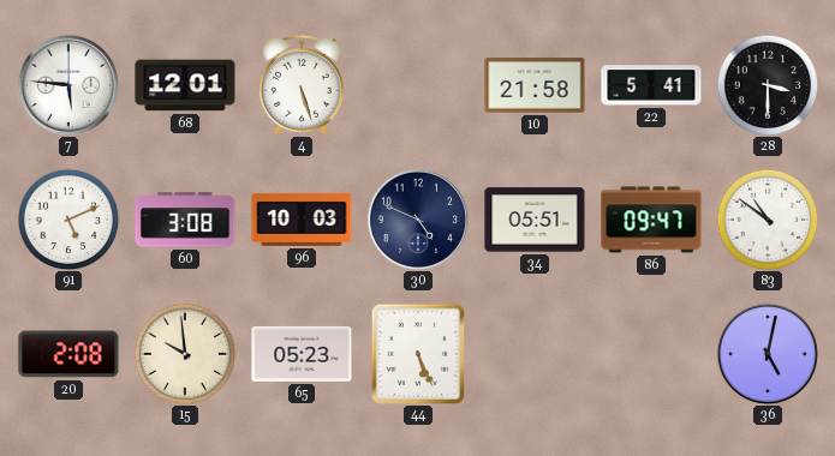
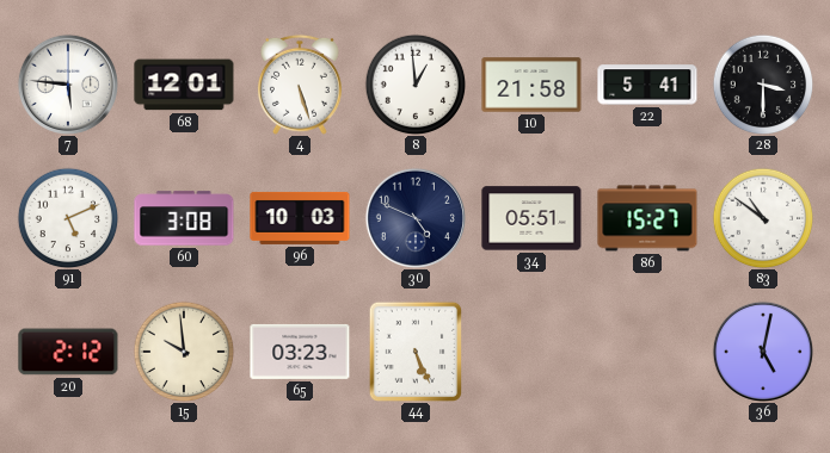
8: none -> 12:59 (416, 85)
86: 09:47 -> 15:27 (647, 218)
20: 2:08 -> 2:12 (68, 352)
65: 05:23 -> 03:23 (300, 352)
